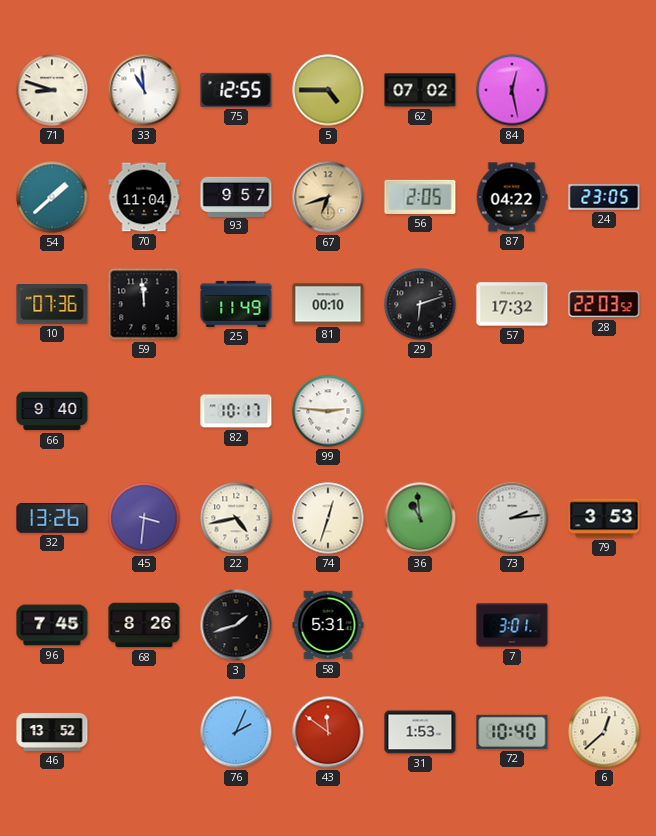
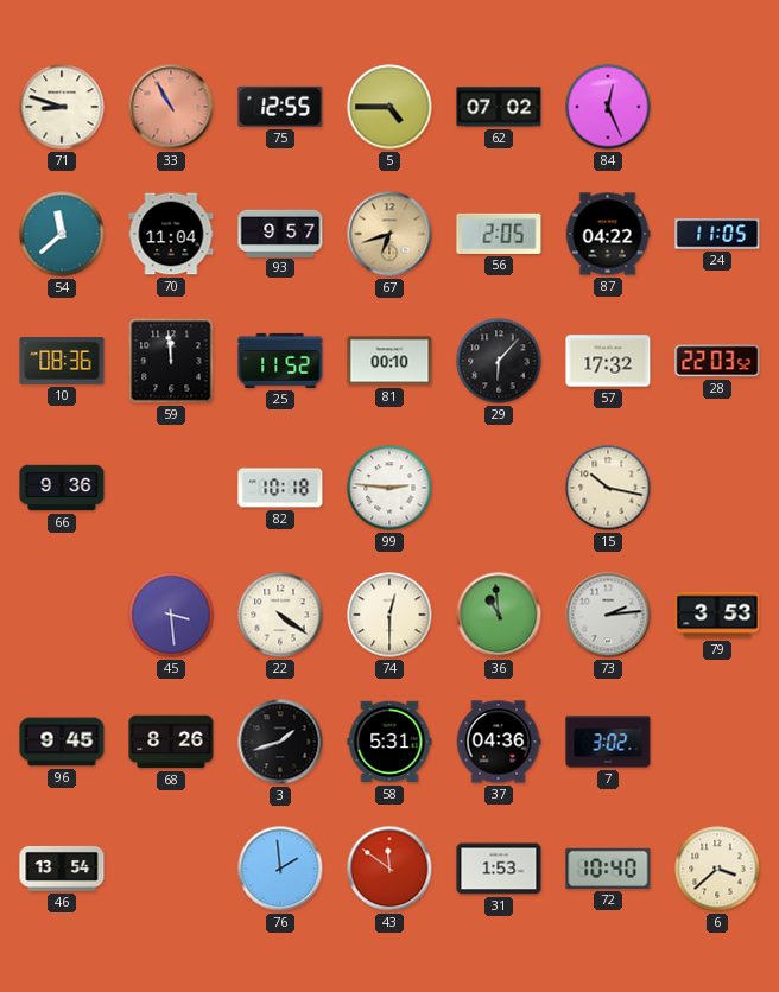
33: 10:59 -> 10:55 (171, 107)
33 dial: white -> salmon (171, 107)
84: 12:28 -> 12:26 (608, 107)
54: 1:38 -> 11:38 (62, 234)
24: 23:05 -> 11:05 (717, 234)
10: 07:36 -> 08:36 (62, 361)
25: 11:49 -> 11:52 (280, 361)
29: 6:12 -> 6:07 (499, 361)
66: 9:40 -> 9:36 (62, 488)
82: 10:17 -> 10:18 (280, 488)
15: none -> 10:17 (608, 488)
32: 13:26 -> none (52, 518)
45: 3:31 -> 3:29 (171, 615)
22: 4:43 -> 4:21 (280, 615)
74: 12:33 -> 12:30 (389, 615)
96: 7:45 -> 9:45 (62, 742)
37: none -> 04:36 (499, 742)
7: 3:01 -> 3:02 (608, 742)
46: 13:52 -> 13:54 (62, 869)
76: 2:04 -> 1:59 (280, 869)
6: 12:38 -> 3:38 (717, 869)
